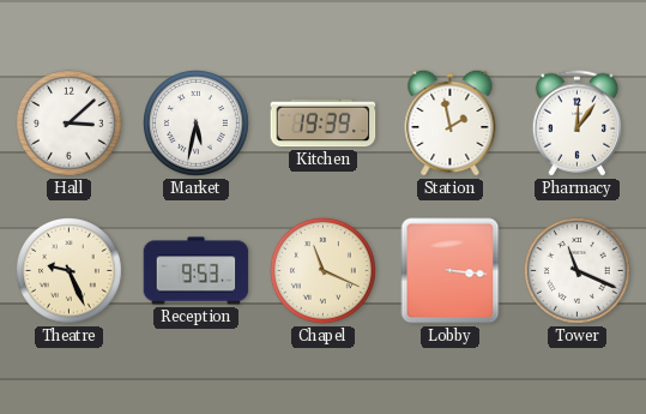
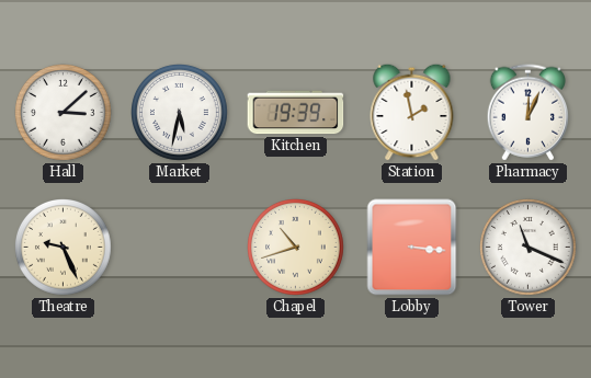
Pharmacy: 12:06 -> 12:04 (527, 113)
Reception: 9:53 -> none (197, 271)
Chapel: 11:19 -> 10:42 (296, 248)
